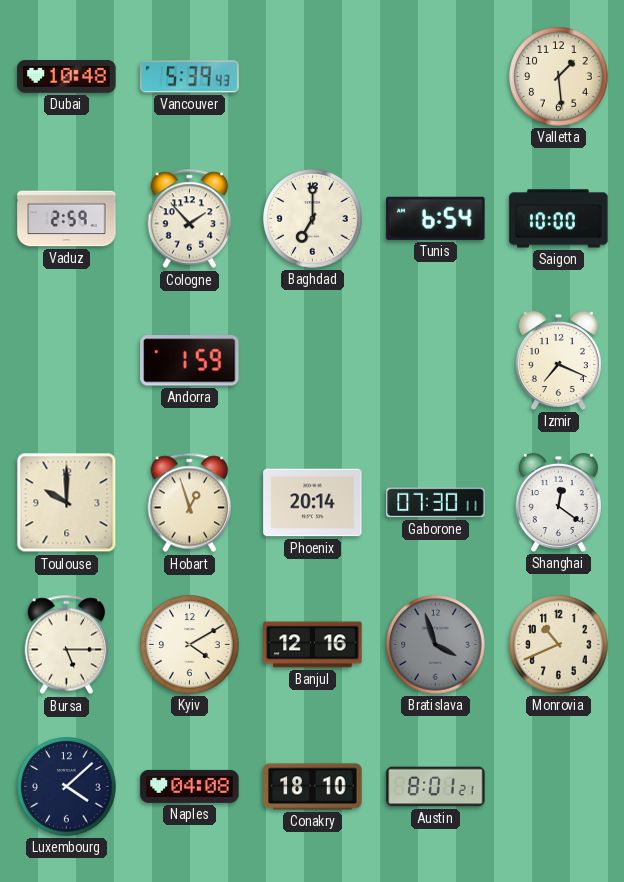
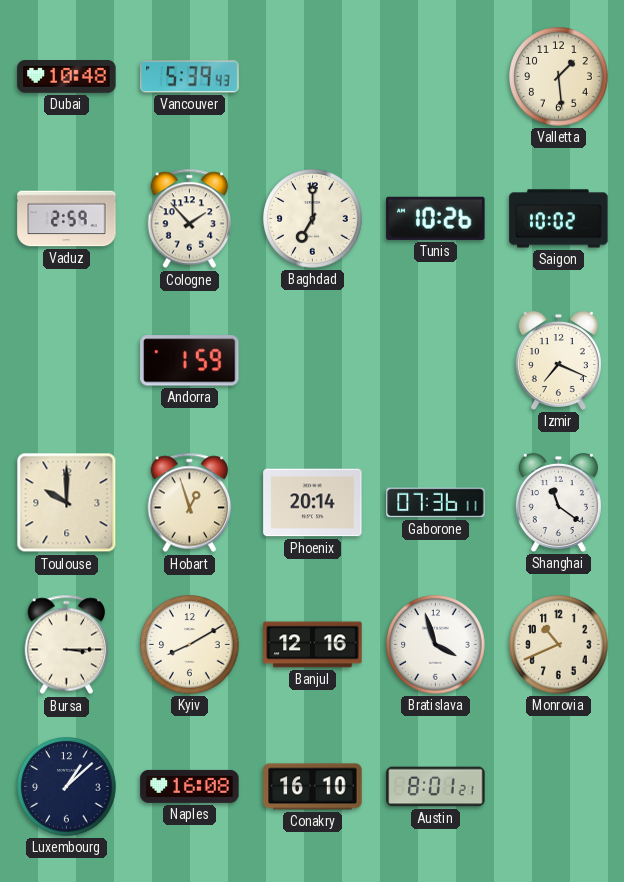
Tunis: 6:54 -> 10:26 (436, 218)
Saigon: 10:00 -> 10:02 (559, 219)
Gaborone: 07:30 -> 07:36 (436, 503)
Shanghai: 12:21 -> 11:21 (558, 502)
Bursa: 5:15 -> 3:15 (67, 645)
Kyiv: 4:10 -> 8:10 (190, 645)
Bratislava dial: grey -> white (436, 645)
Luxembourg: 4:08 -> 1:08 (67, 787)
Naples: 04:08 -> 16:08 (190, 786)
Conakry: 18:10 -> 16:10 (313, 787)
